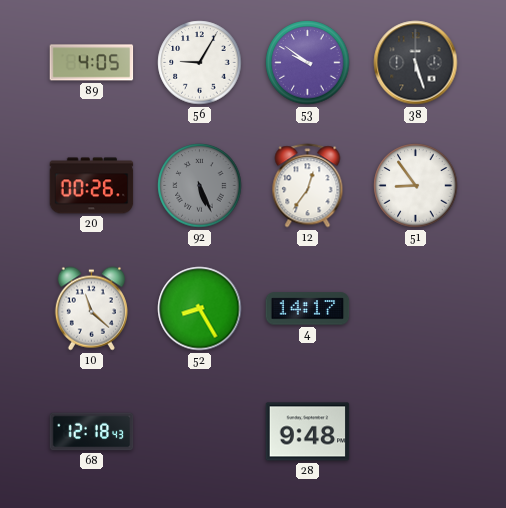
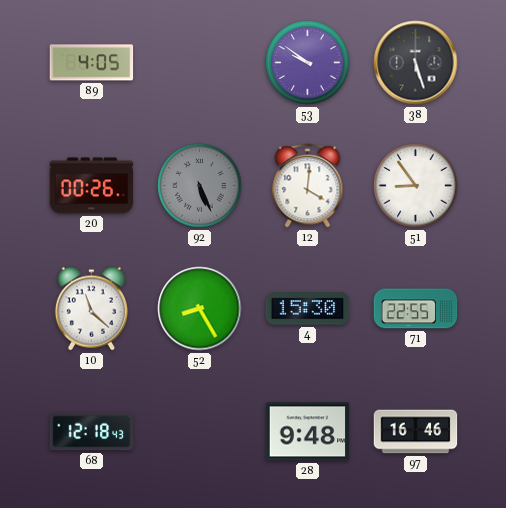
56: 9:05 -> none (200, 63)
12: 12:36 -> 4:01 (308, 186)
4: 14:17 -> 15:30 (308, 309)
71: none -> 22:55 (416, 309)
97: none -> 16:46 (416, 432)
